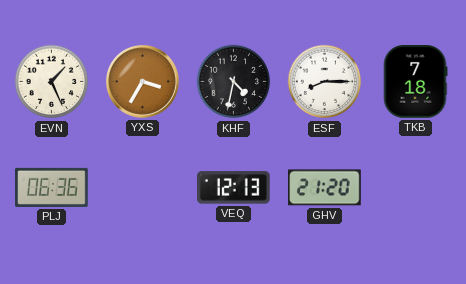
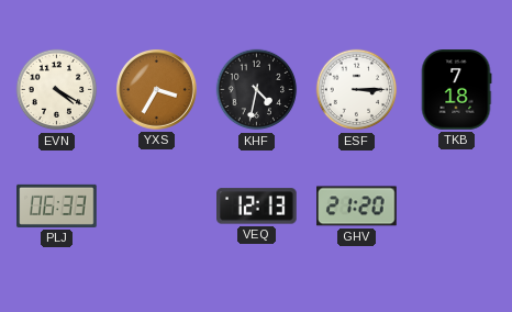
EVN: 1:26 -> 4:20 (57, 90)
ESF: 8:15 -> 3:15 (357, 90)
PLJ: 06:36 -> 06:33 (57, 205)
